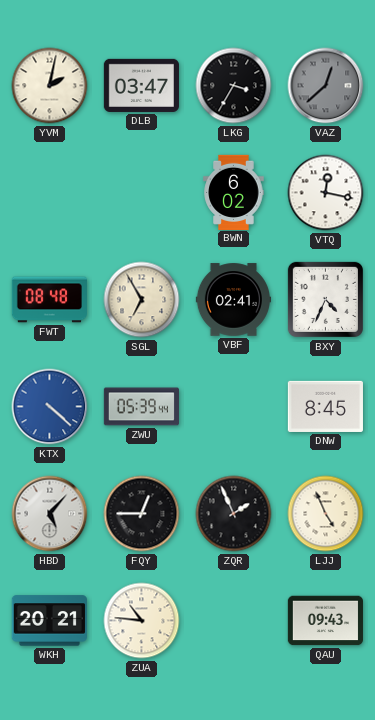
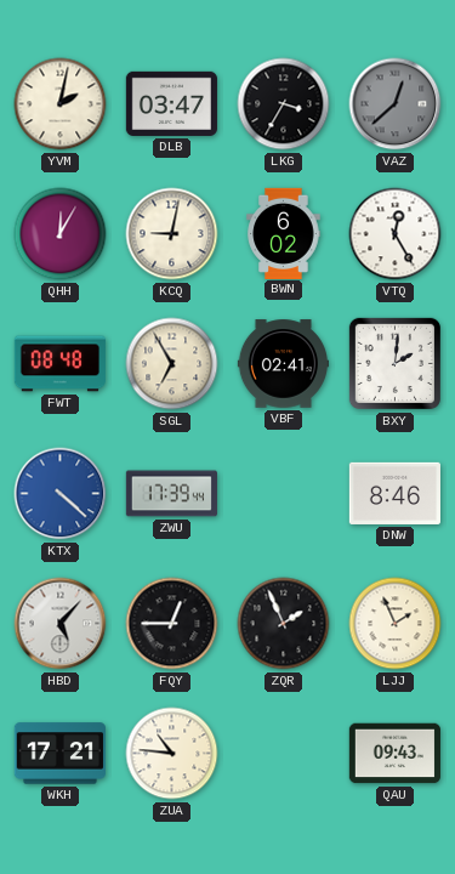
QHH: none -> 12:05 (61, 234)
KCQ: none -> 9:02 (172, 234)
VTQ: 12:17 -> 12:25 (396, 234)
BXY: 4:34 -> 2:01 (394, 363)
ZWU: 05:39 -> 17:39 (171, 494)
DNW: 8:45 -> 8:46 (394, 493)
LJJ: 4:56 -> 1:56 (396, 624)
WKH: 20:21 -> 17:21 (59, 754)
